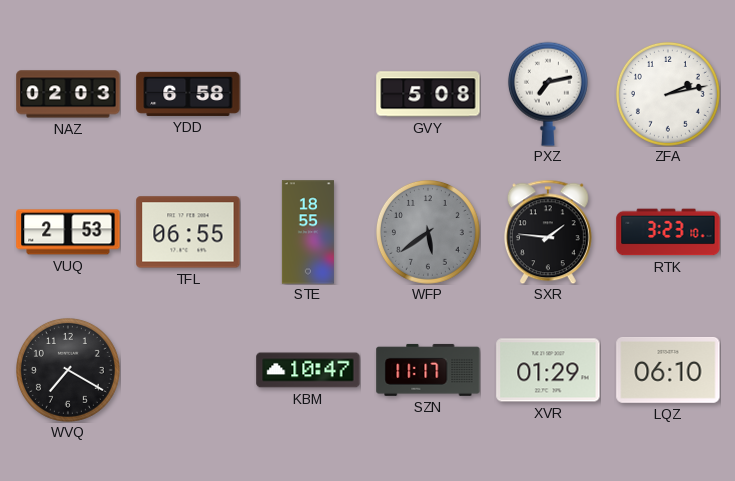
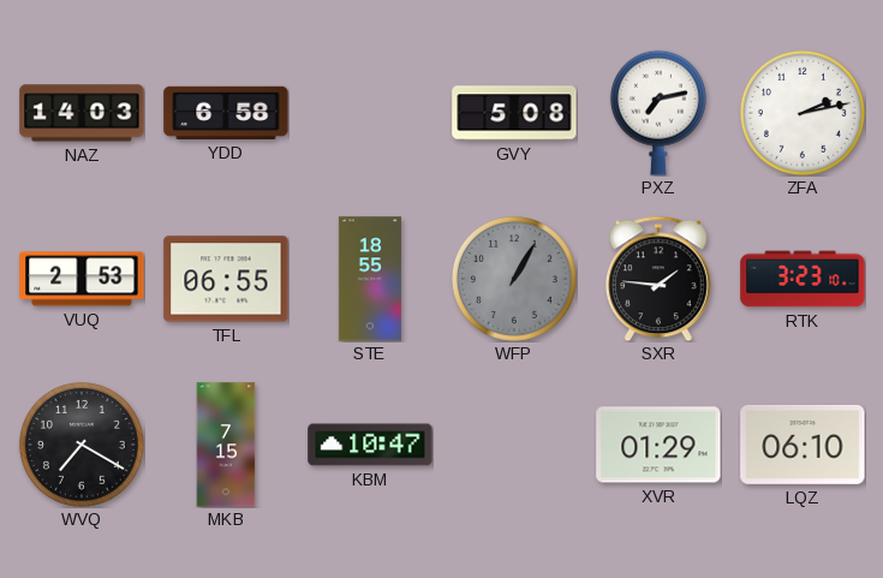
NAZ: 02:03 -> 14:03 (82, 113)
WFP: 5:39 -> 1:05 (514, 279)
MKB: none -> 7:15 (226, 445)
SZN: 11:17 -> none (428, 370)
